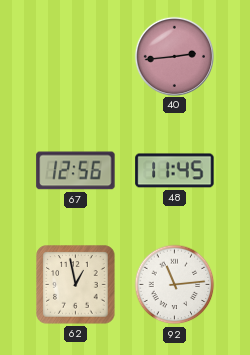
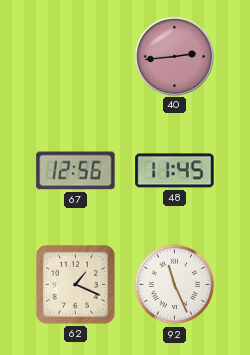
62: 12:58 -> 1:19 (76, 285)
92: 11:14 -> 11:26 (175, 285)
